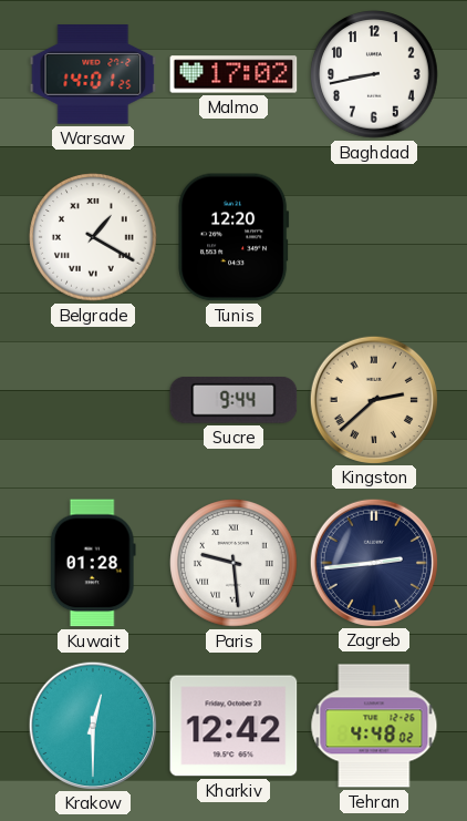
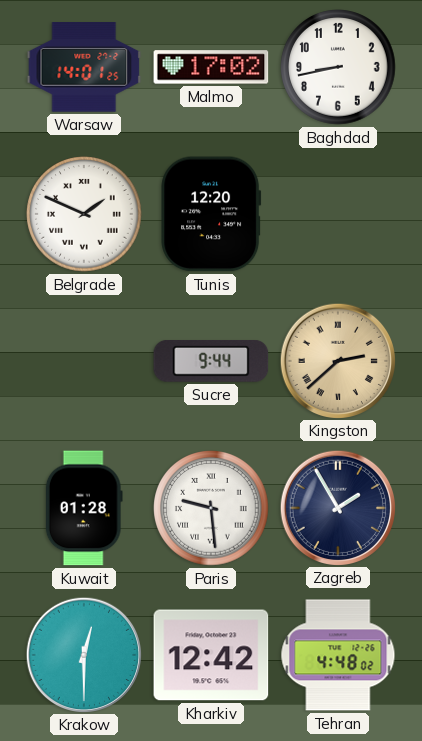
Belgrade: 1:20 -> 1:49 (84, 214)
Zagreb: 2:44 -> 1:55 (337, 507)
